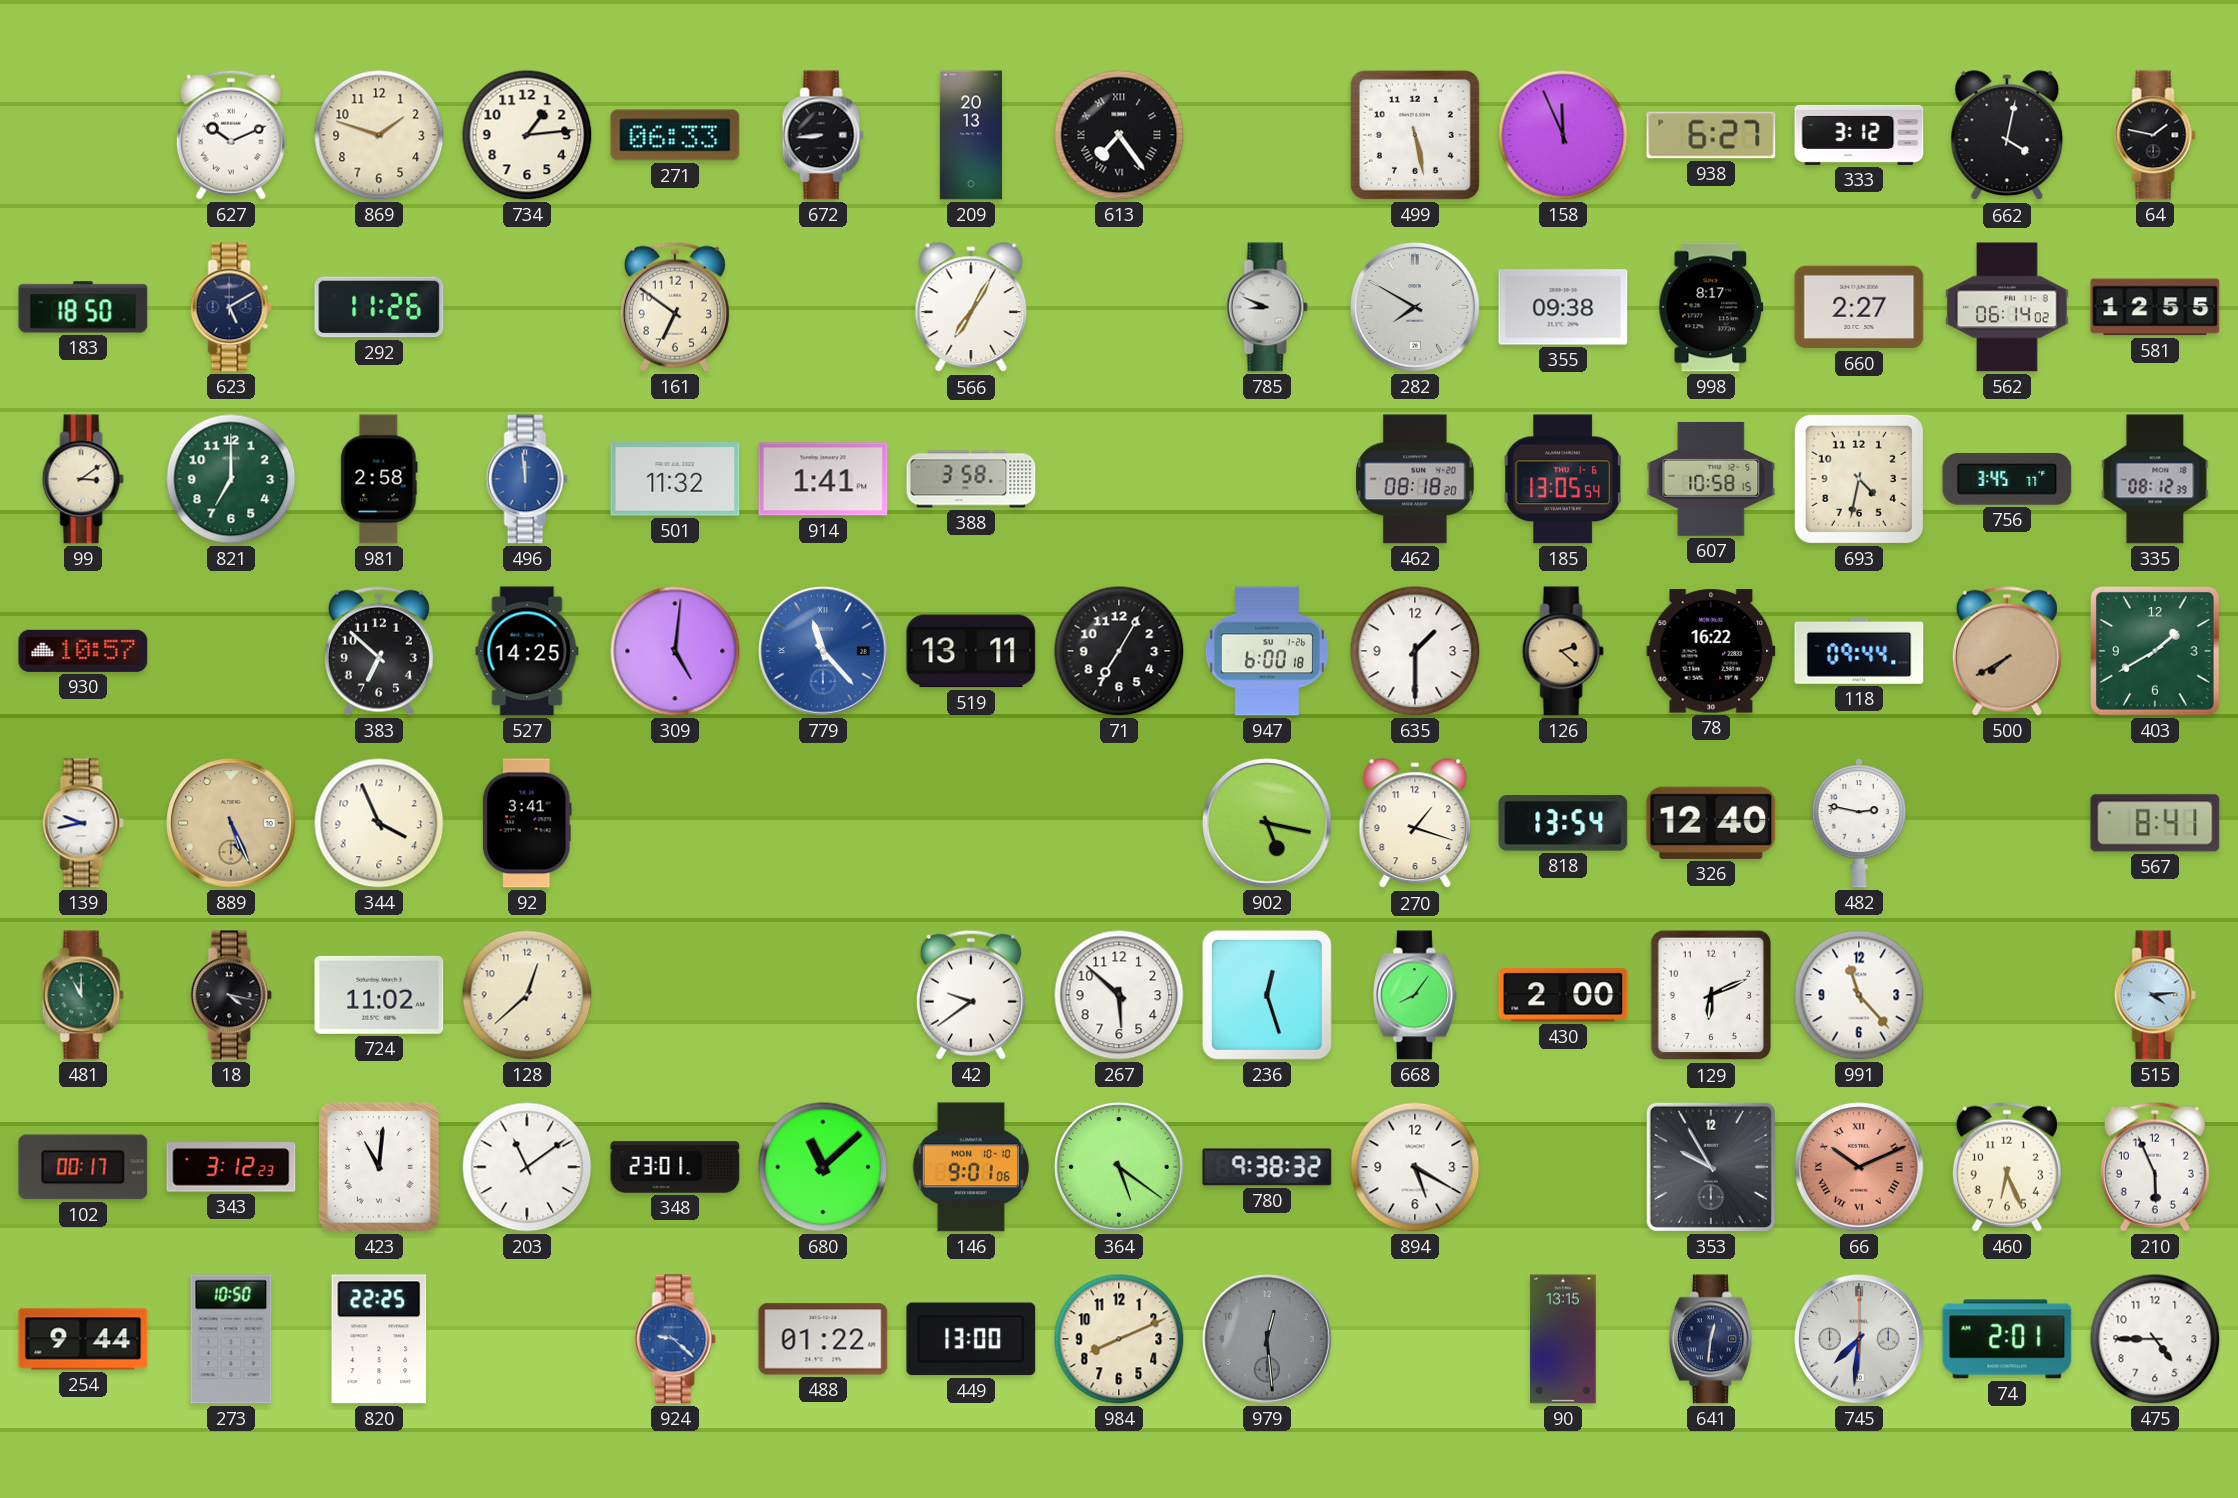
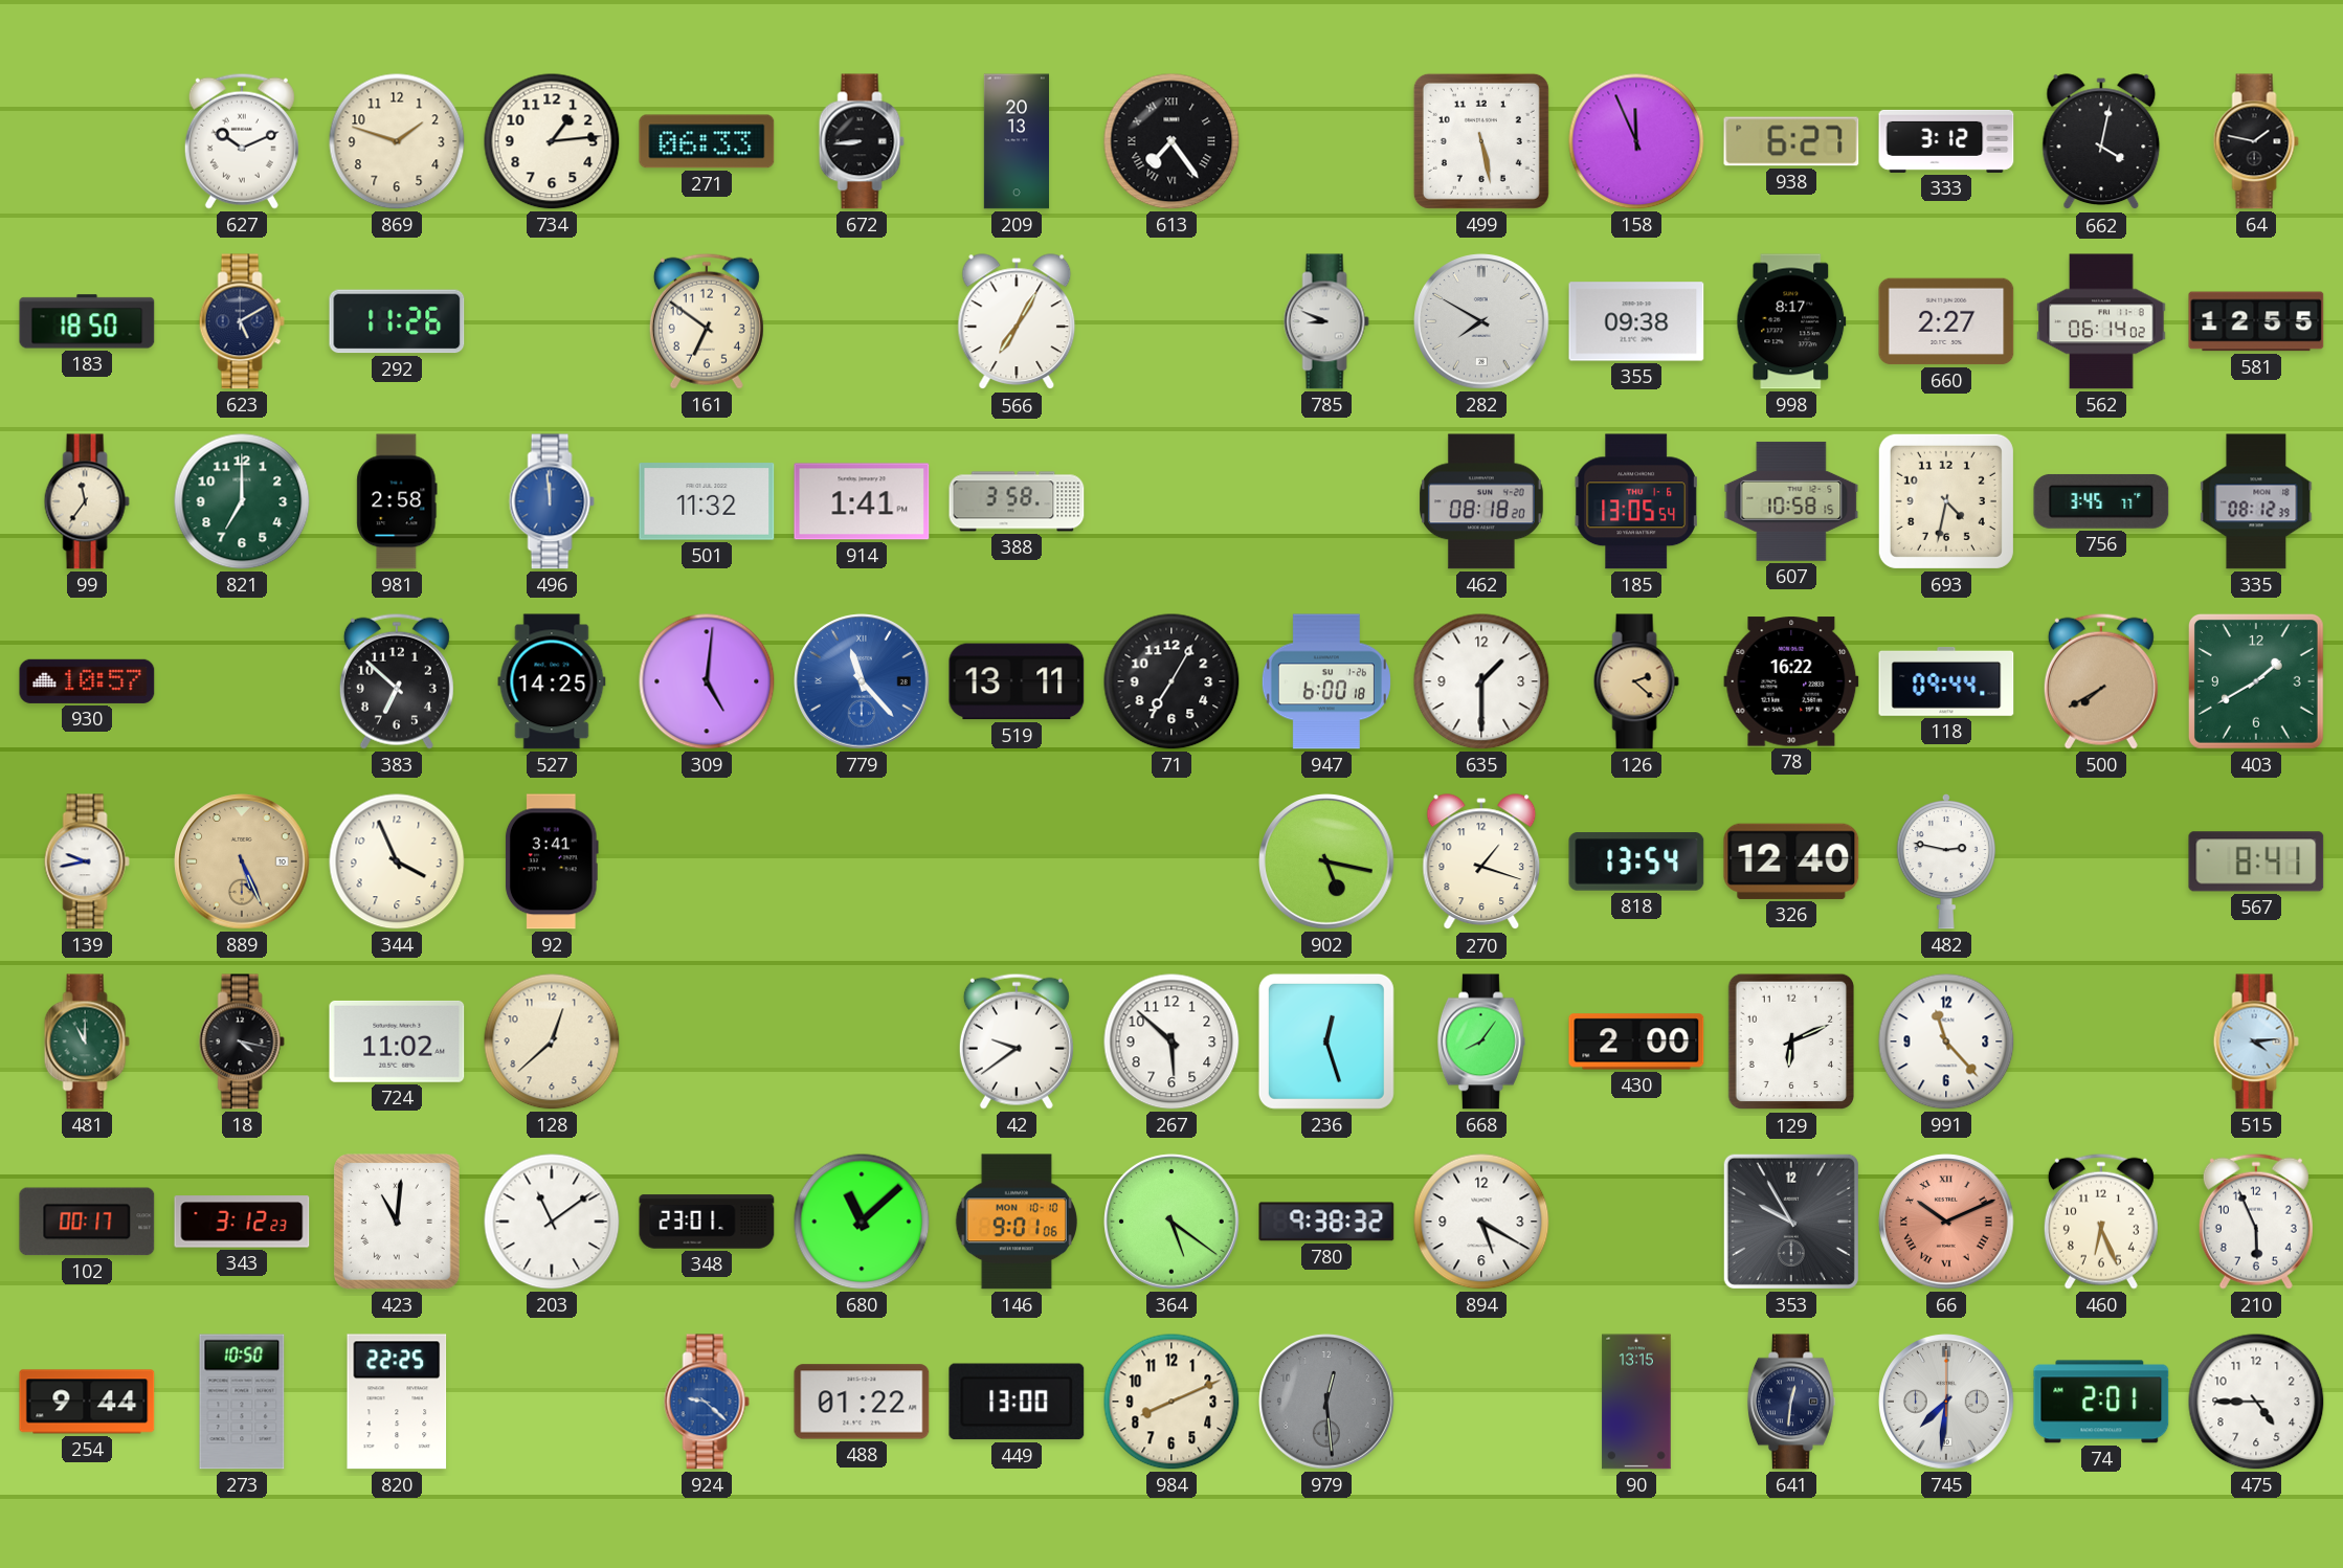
99: 3:09 -> 11:36 (87, 501)
